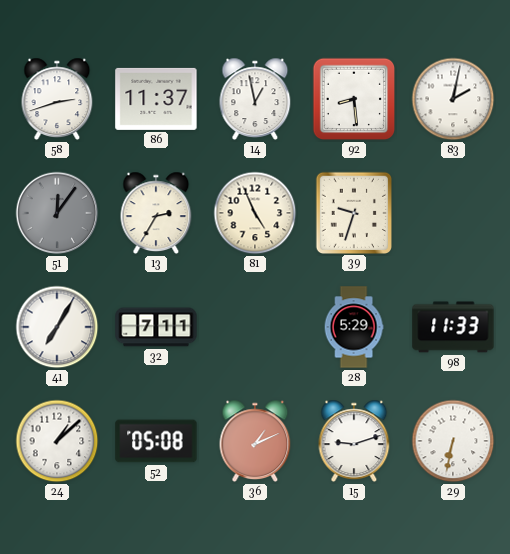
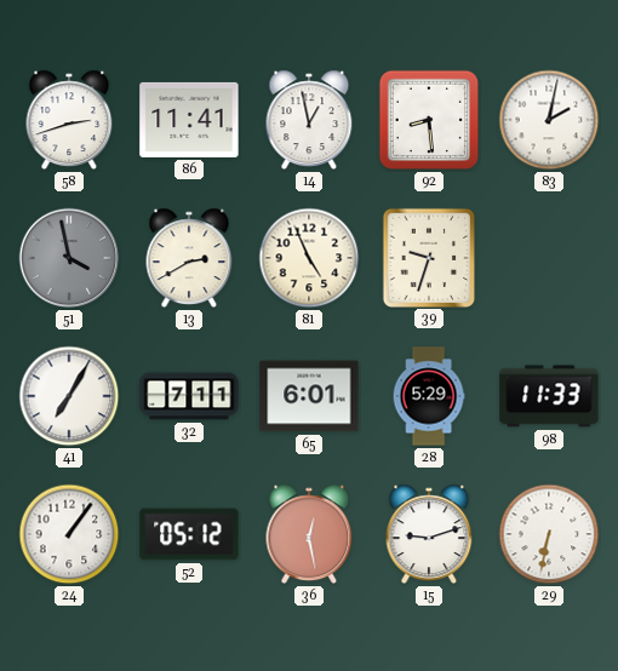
86: 11:37 -> 11:41 (189, 120)
51: 12:06 -> 3:58 (69, 258)
13: 2:35 -> 2:40 (189, 258)
65: none -> 6:01 (309, 396)
24: 1:08 -> 1:06 (69, 534)
52: 05:08 -> 05:12 (189, 534)
36: 1:11 -> 12:28 (309, 534)
